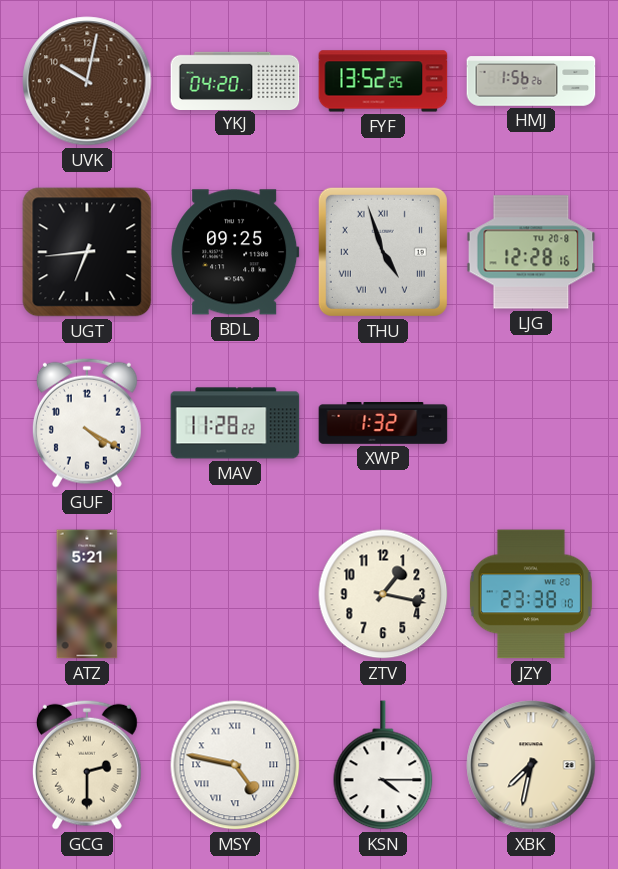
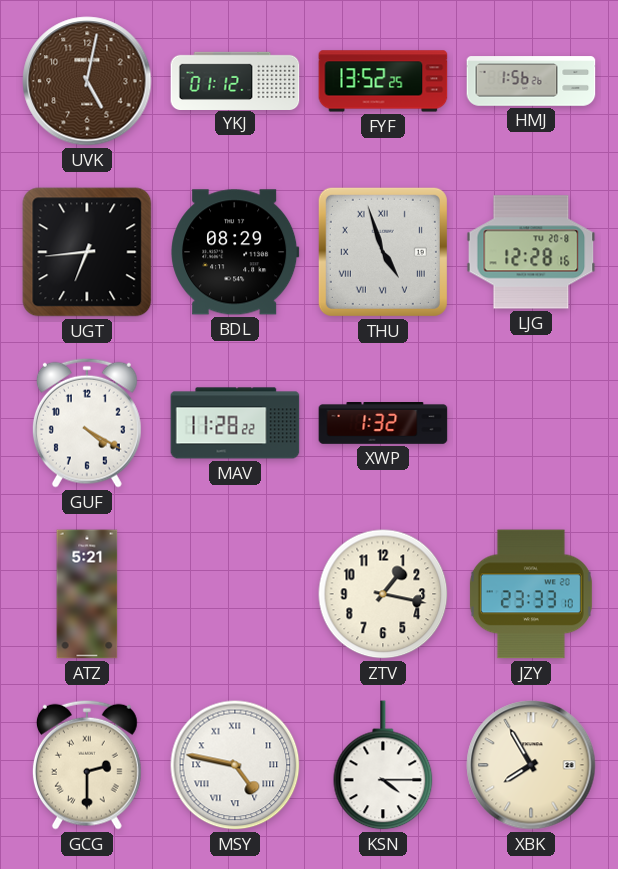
UVK: 10:02 -> 5:02 (87, 81)
YKJ: 04:20 -> 01:12 (235, 80)
BDL: 09:25 -> 08:29 (235, 252)
JZY: 23:38 -> 23:33 (531, 594)
XBK: 7:32 -> 7:55 (531, 765)
